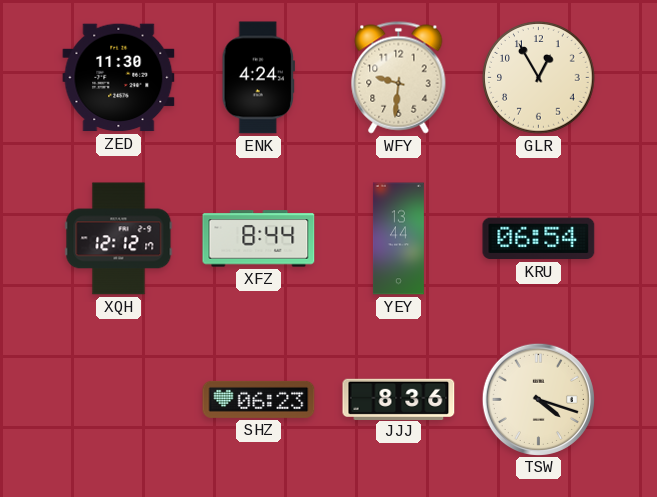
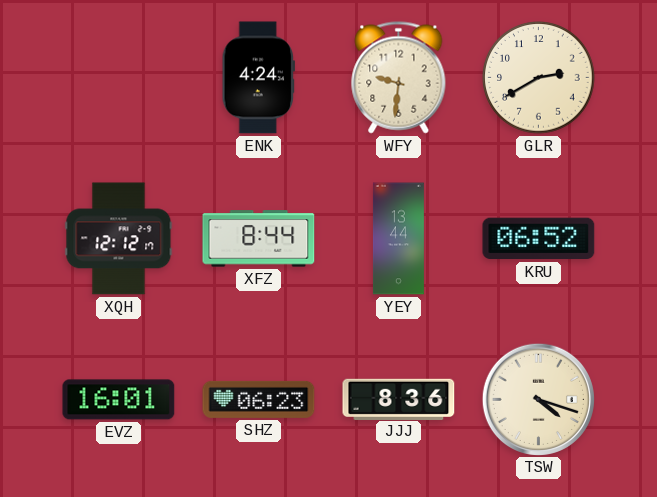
ZED: 11:30 -> none (119, 78)
GLR: 12:55 -> 2:40 (539, 78)
KRU: 06:54 -> 06:52 (539, 239)
EVZ: none -> 16:01 (119, 400)
